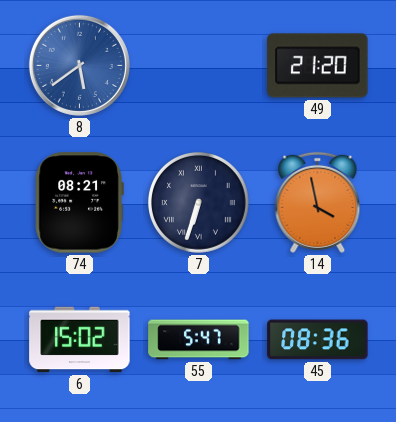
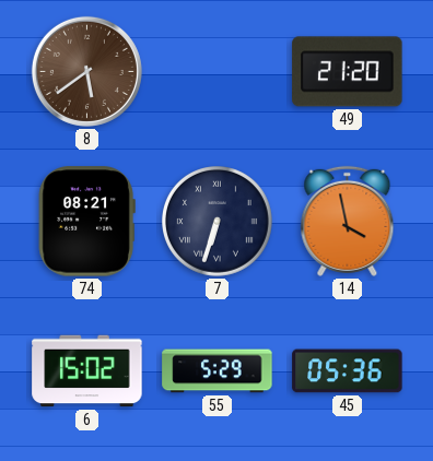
8 dial: blue -> brown (86, 71)
55: 5:47 -> 5:29 (218, 371)
45: 08:36 -> 05:36 (348, 371)
